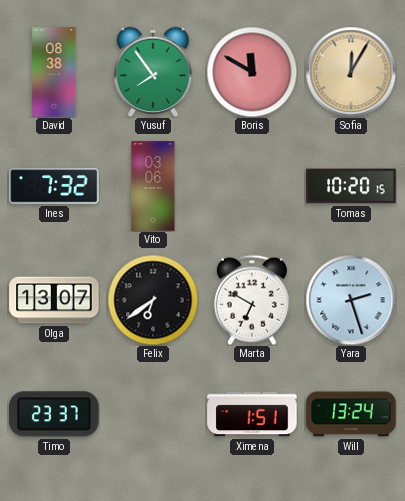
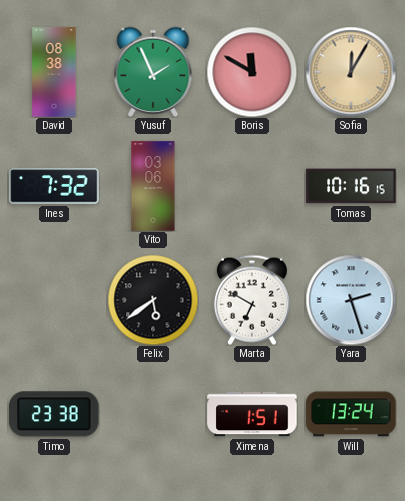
Yusuf: 7:54 -> 1:56 (153, 72)
Tomas: 10:20 -> 10:16 (351, 186)
Olga: 13:07 -> none (54, 300)
Felix: 6:39 -> 5:39 (153, 300)
Timo: 23:37 -> 23:38 (54, 414)
